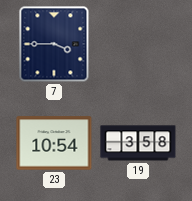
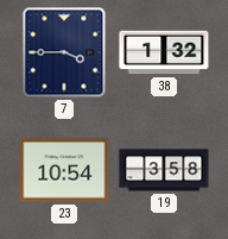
38: none -> 1:32 (164, 52)
